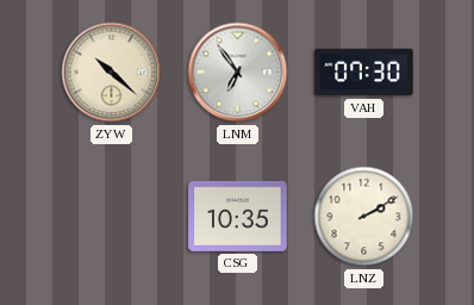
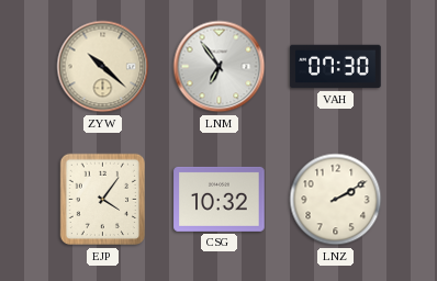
EJP: none -> 4:06 (102, 200)
CSG: 10:35 -> 10:32 (220, 199)
